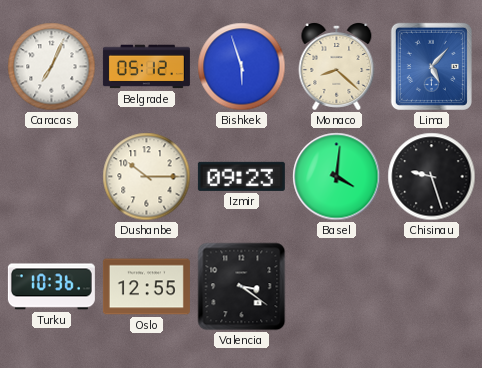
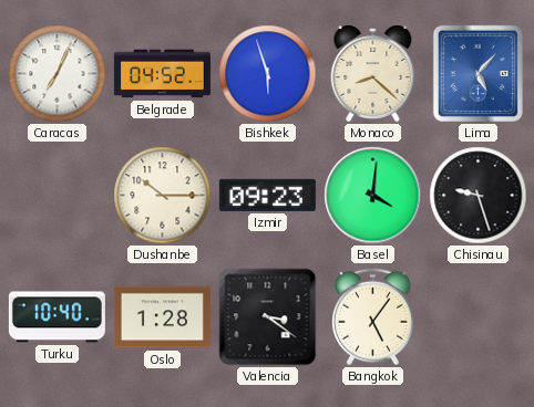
Belgrade: 05:12 -> 04:52 (162, 74)
Turku: 10:36 -> 10:40 (57, 317)
Oslo: 12:55 -> 1:28 (162, 317)
Bangkok: none -> 5:06 (372, 317)
